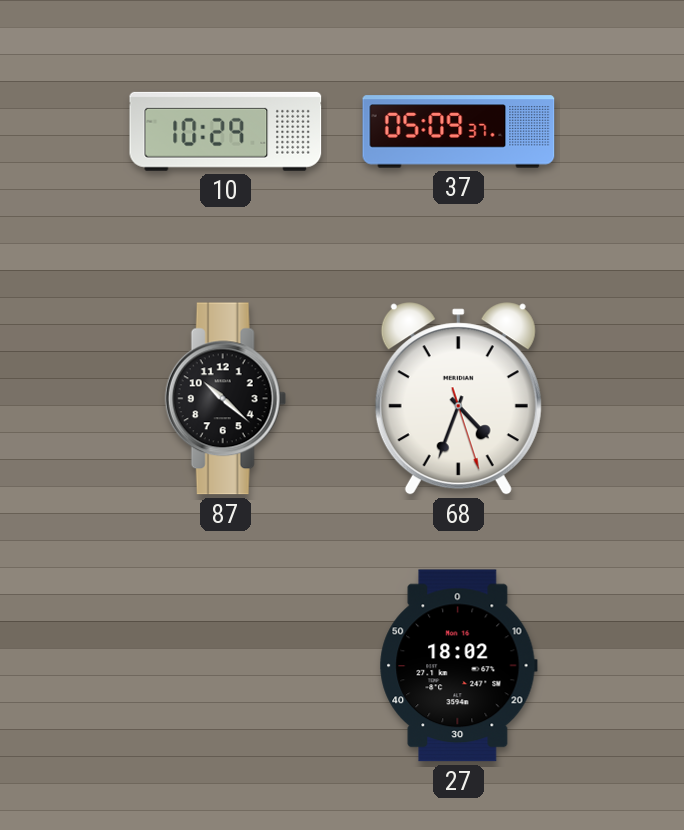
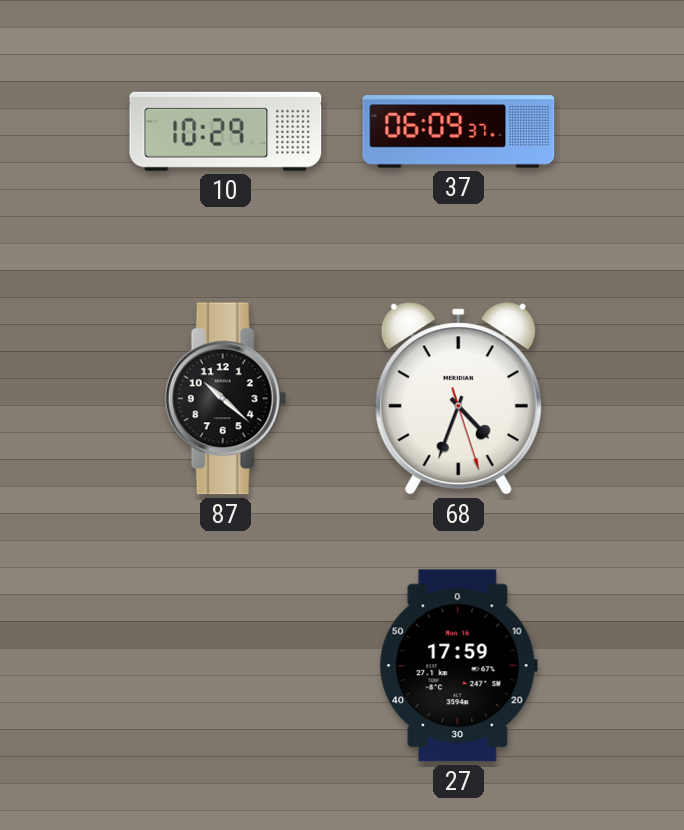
37: 05:09 -> 06:09 (459, 132)
27: 18:02 -> 17:59 (458, 666)
